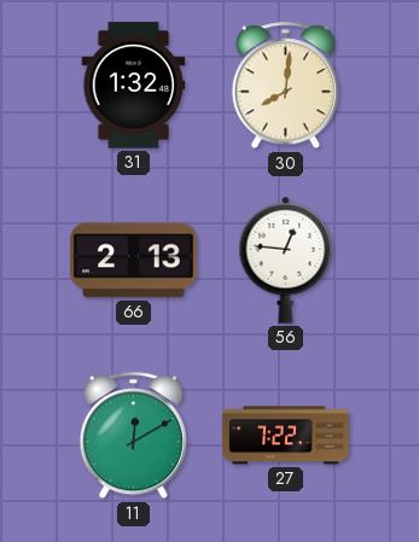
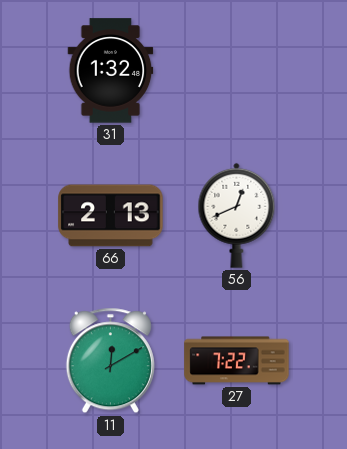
30: 8:01 -> none (285, 86)
56: 12:46 -> 12:41 (237, 215)
